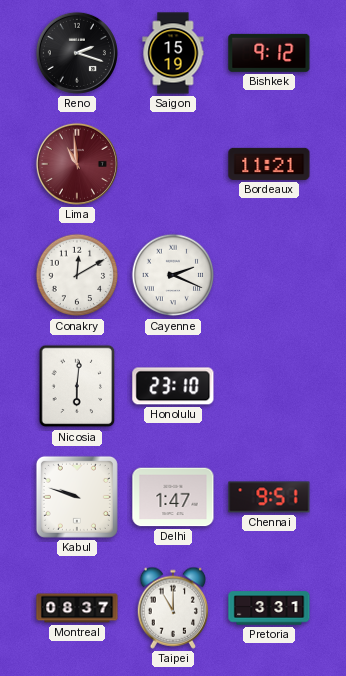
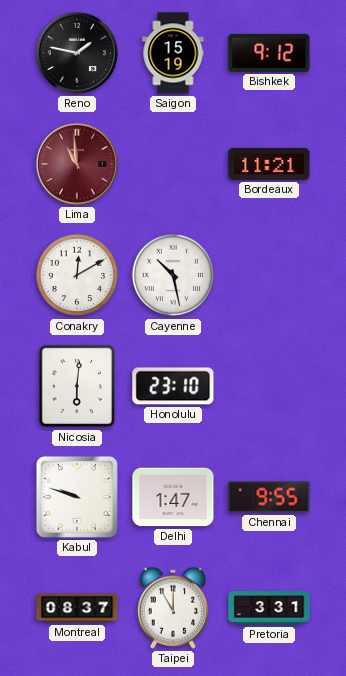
Reno: 2:18 -> 1:47 (77, 53)
Cayenne: 2:19 -> 10:28 (173, 275)
Chennai: 9:51 -> 9:55 (269, 497)
